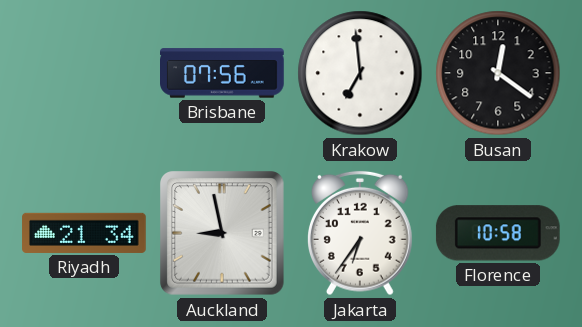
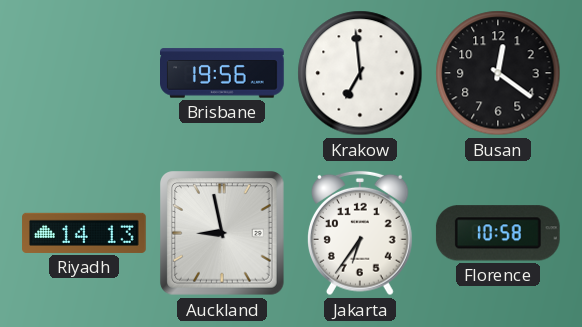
Brisbane: 07:56 -> 19:56 (223, 73)
Riyadh: 21:34 -> 14:13 (84, 233)
